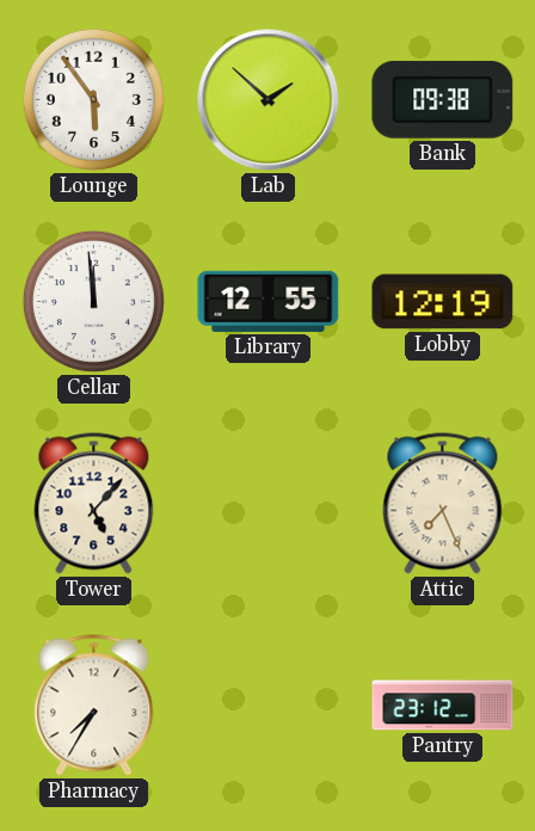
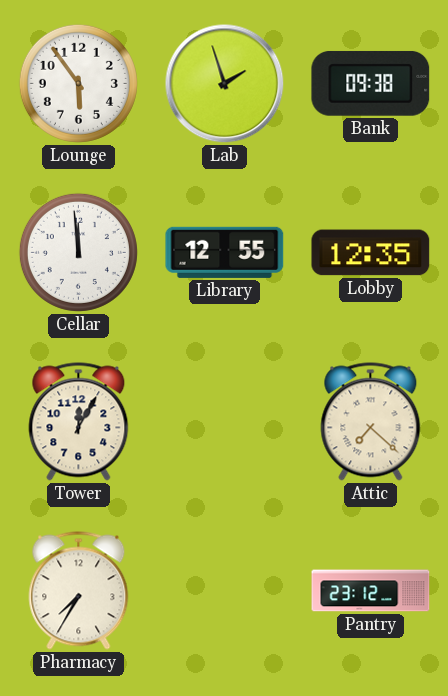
Lab: 1:52 -> 1:57 (225, 84)
Lobby: 12:19 -> 12:35 (371, 253)
Tower: 5:07 -> 12:05 (79, 422)
Attic: 7:26 -> 7:22 (371, 422)
